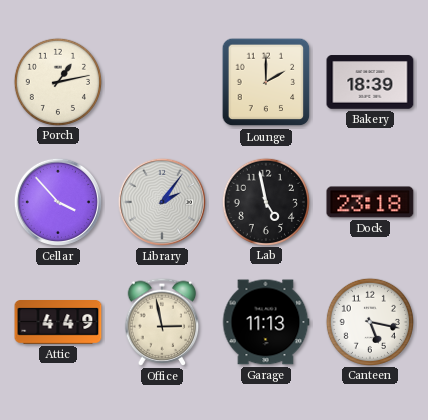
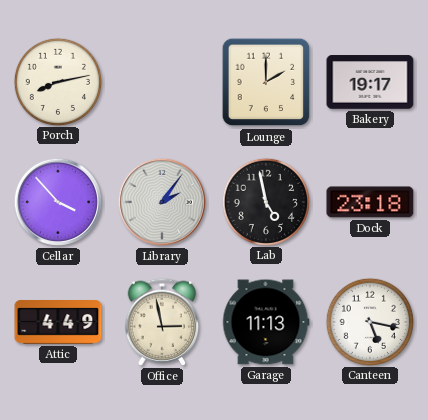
Porch: 1:13 -> 8:13 (58, 81)
Bakery: 18:39 -> 19:17 (370, 82)
